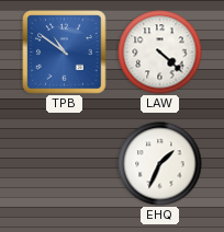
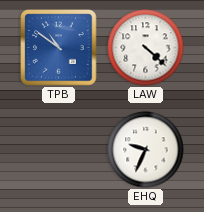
EHQ: 1:34 -> 9:34 (146, 150)
